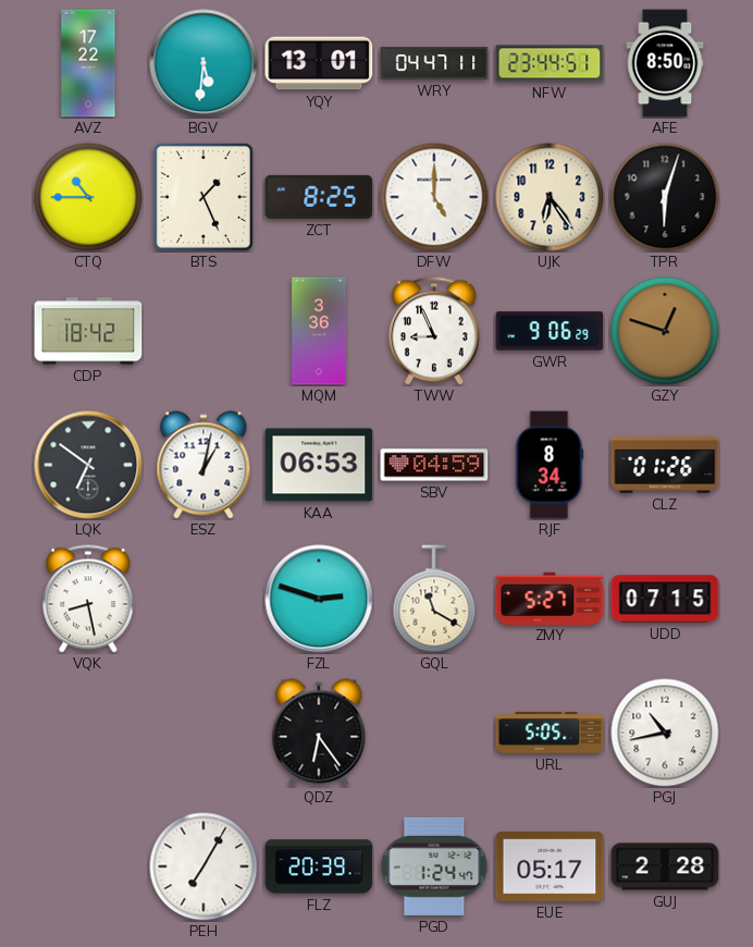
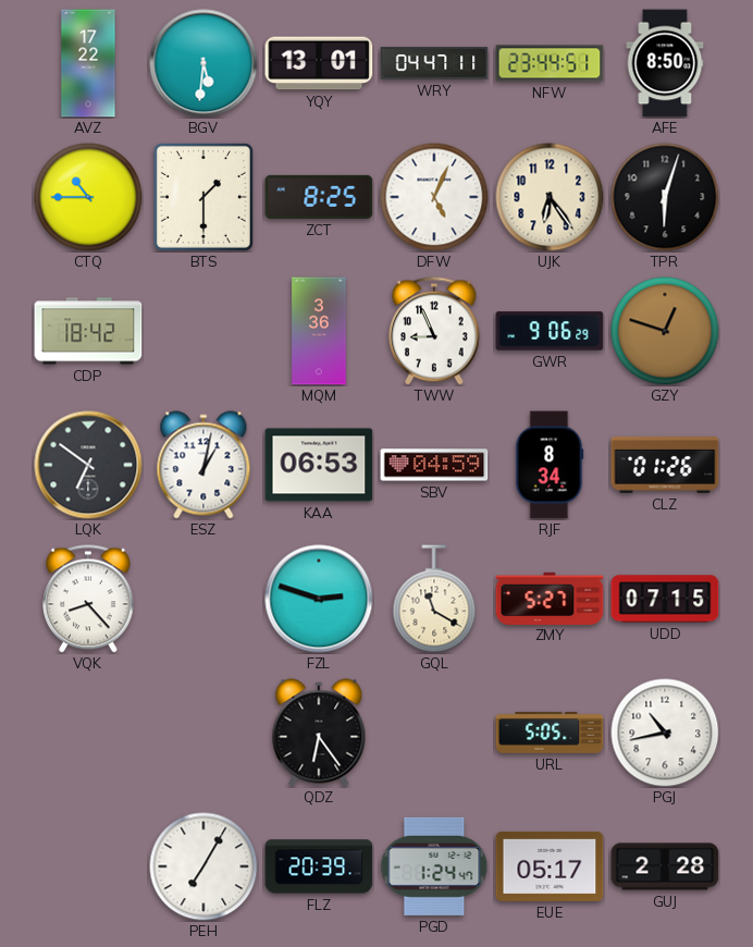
BTS: 1:26 -> 1:30 (203, 197)
DFW: 5:00 -> 5:04 (434, 197)
VQK: 8:28 -> 8:23 (88, 599)
